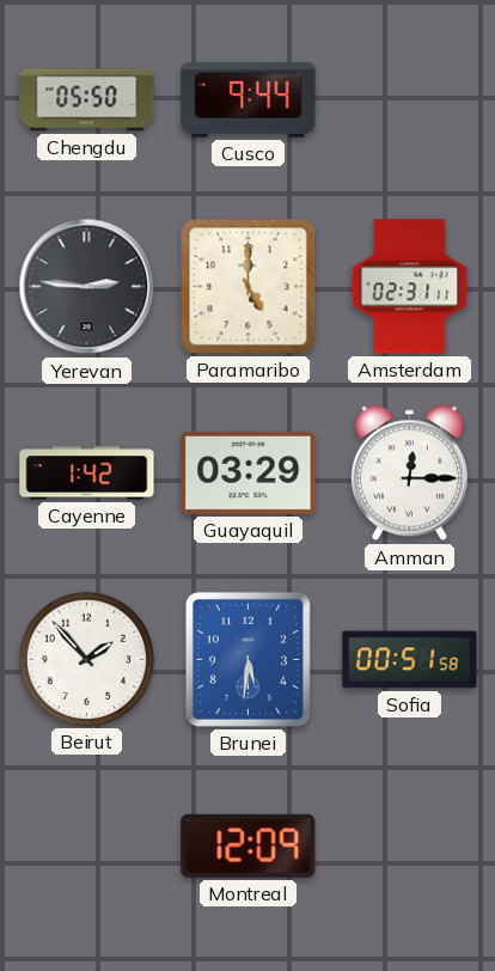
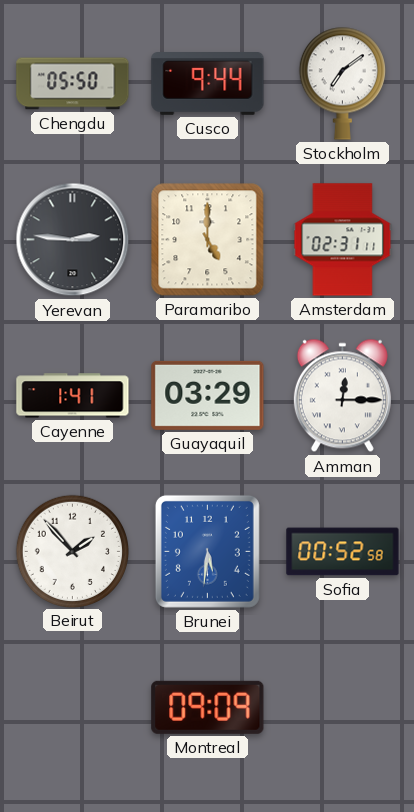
Stockholm: none -> 7:09 (342, 83)
Cayenne: 1:42 -> 1:41 (73, 396)
Sofia: 00:51 -> 00:52 (343, 552)
Montreal: 12:09 -> 09:09 (208, 707)
